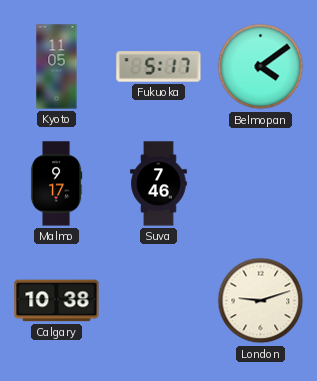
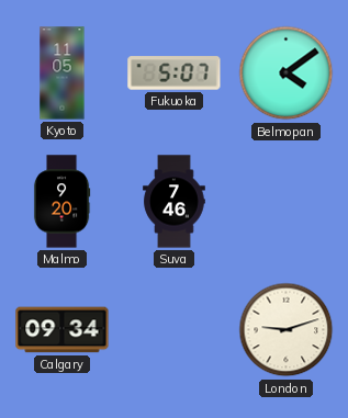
Fukuoka: 5:17 -> 5:07 (175, 74)
Malmo: 9:17 -> 9:20 (61, 202)
Calgary: 10:38 -> 09:34 (63, 330)
